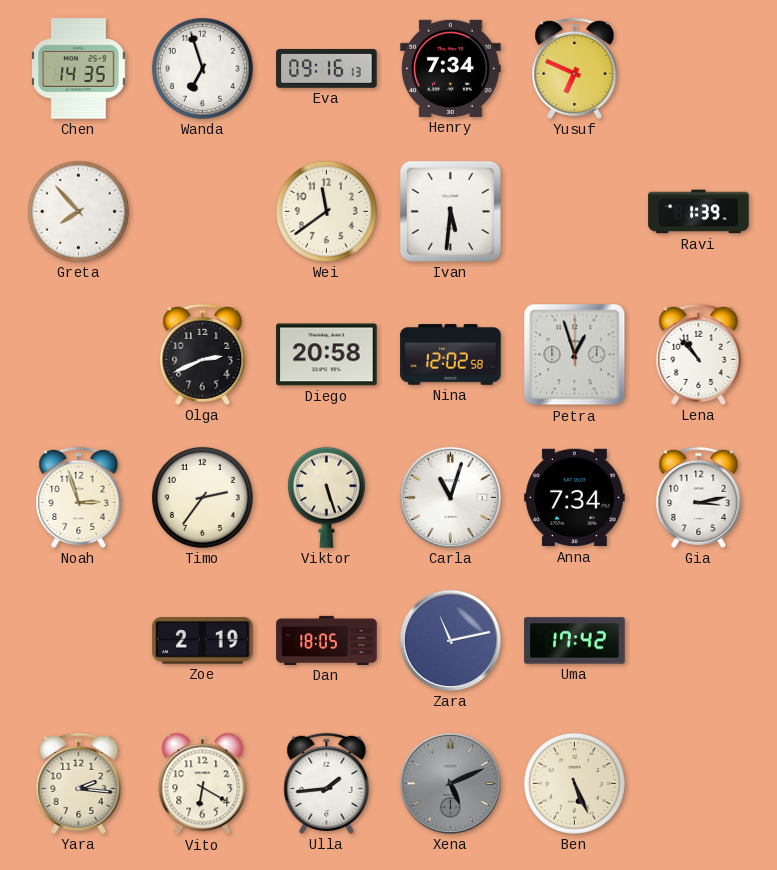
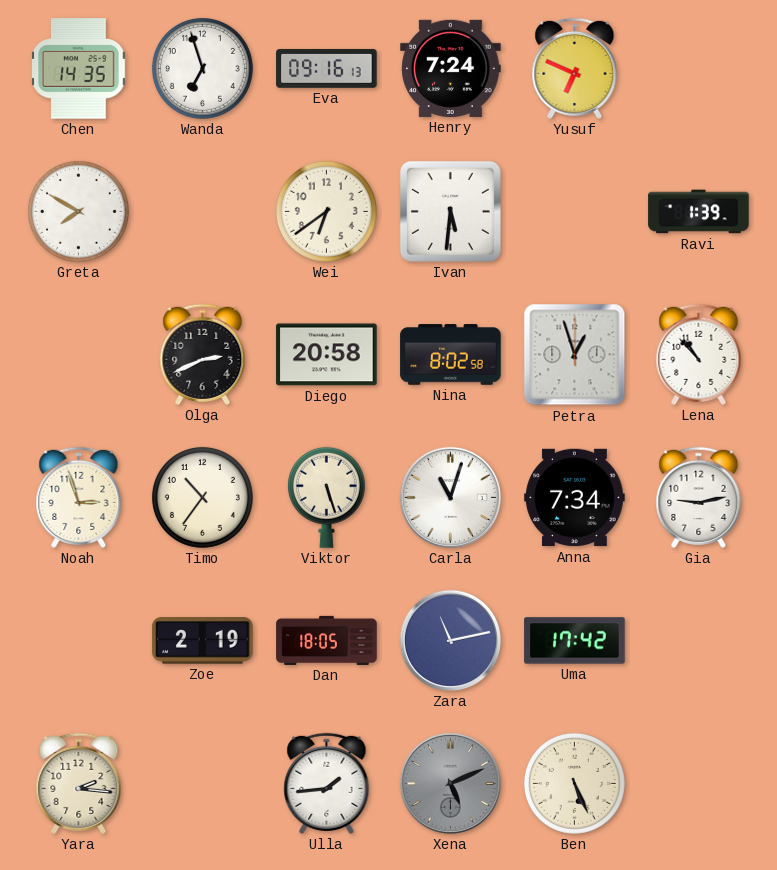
Henry: 7:34 -> 7:24 (451, 68)
Greta: 7:53 -> 7:50 (78, 211)
Wei: 11:39 -> 6:39 (326, 211)
Nina: 12:02 -> 8:02 (451, 355)
Timo: 2:36 -> 10:36 (202, 497)
Gia: 3:13 -> 9:13 (699, 497)
Vito: 6:20 -> none (203, 784)
